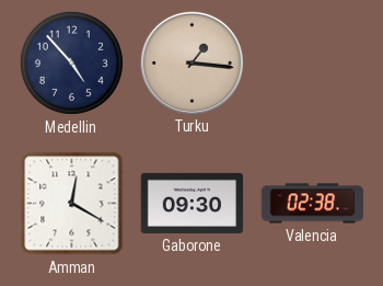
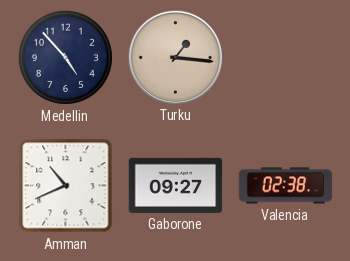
Amman: 12:20 -> 10:41 (66, 186)
Gaborone: 09:30 -> 09:27 (176, 185)
